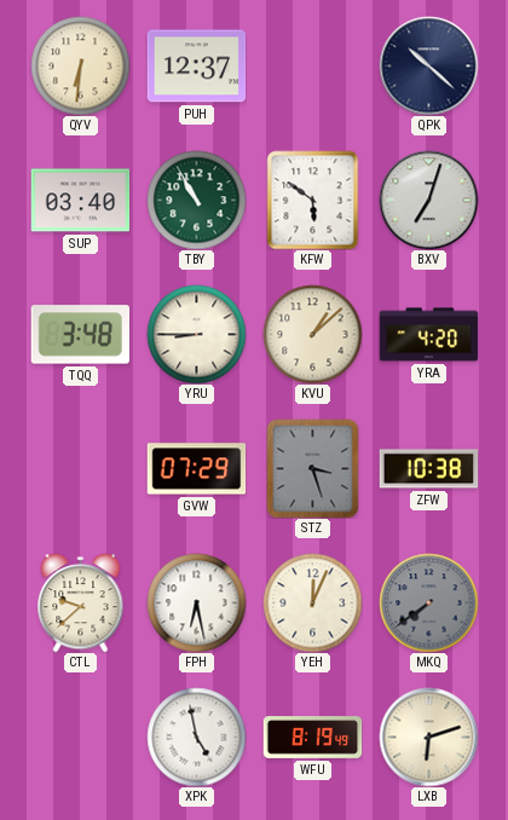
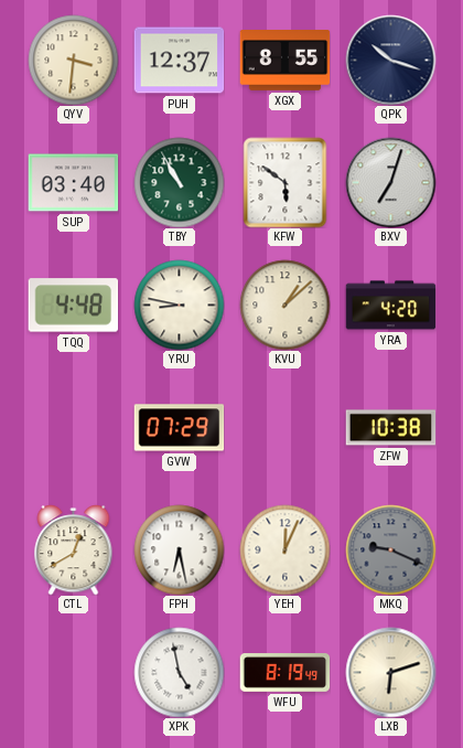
QYV: 6:31 -> 3:31 (73, 60)
XGX: none -> 8:55 (284, 61)
QPK: 10:22 -> 10:18 (390, 60)
TQQ: 3:48 -> 4:48 (73, 306)
YRU: 8:45 -> 8:47 (179, 304)
STZ: 3:27 -> none (313, 468)
CTL: 9:38 -> 12:40 (74, 551)
MKQ: 7:39 -> 9:19 (390, 549)
